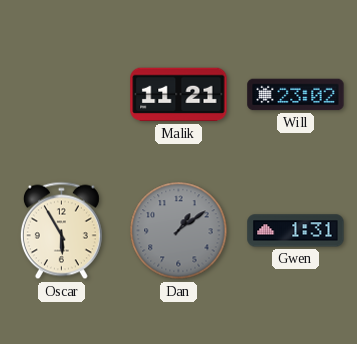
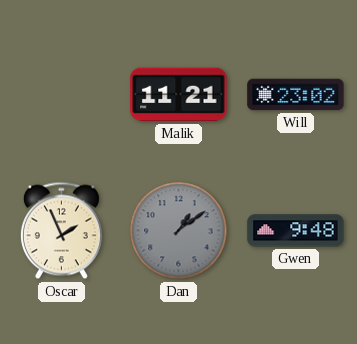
Oscar: 5:55 -> 1:56 (61, 231)
Gwen: 1:31 -> 9:48 (296, 231)
